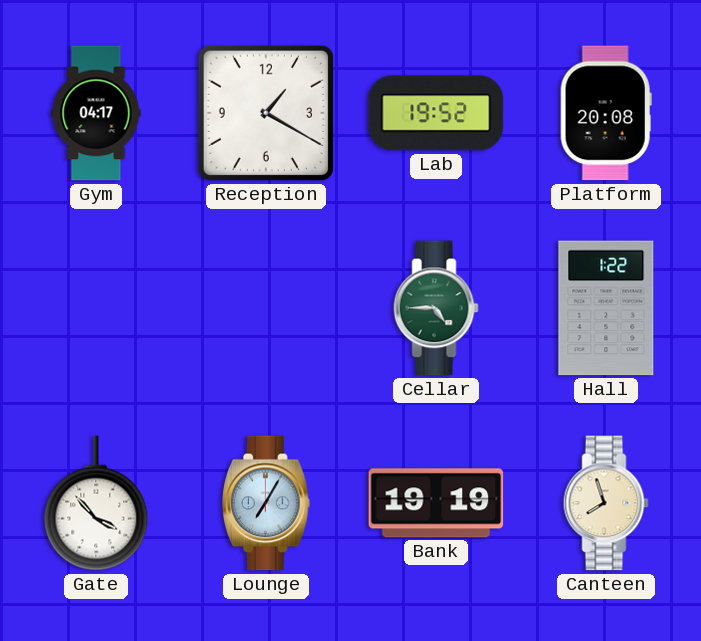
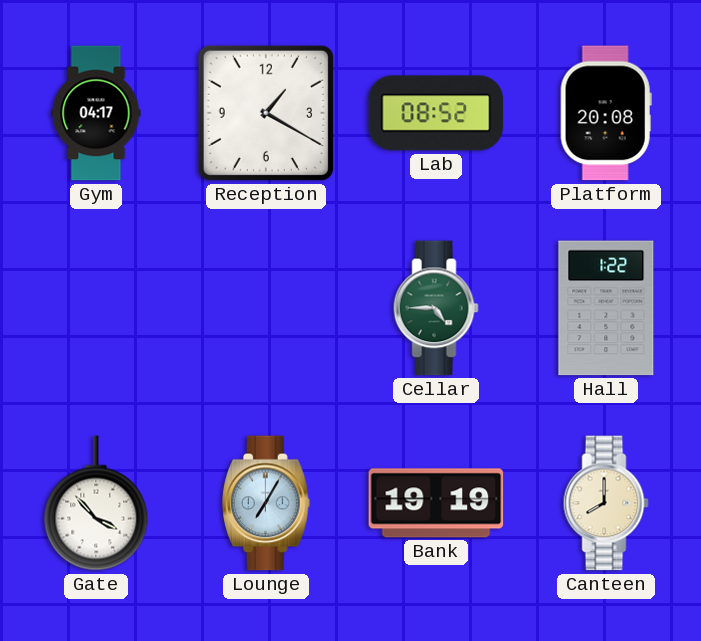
Lab: 19:52 -> 08:52 (436, 113)
Canteen: 7:57 -> 8:00 (606, 503)
